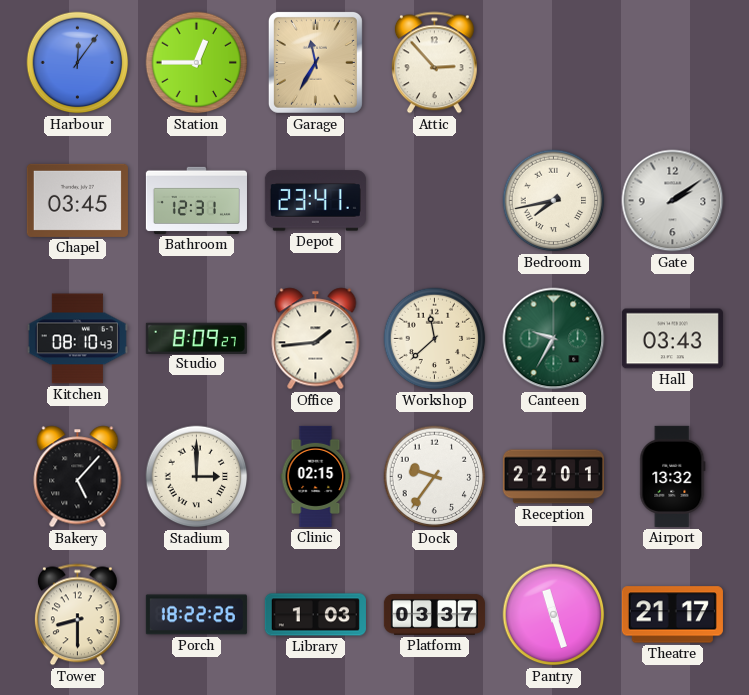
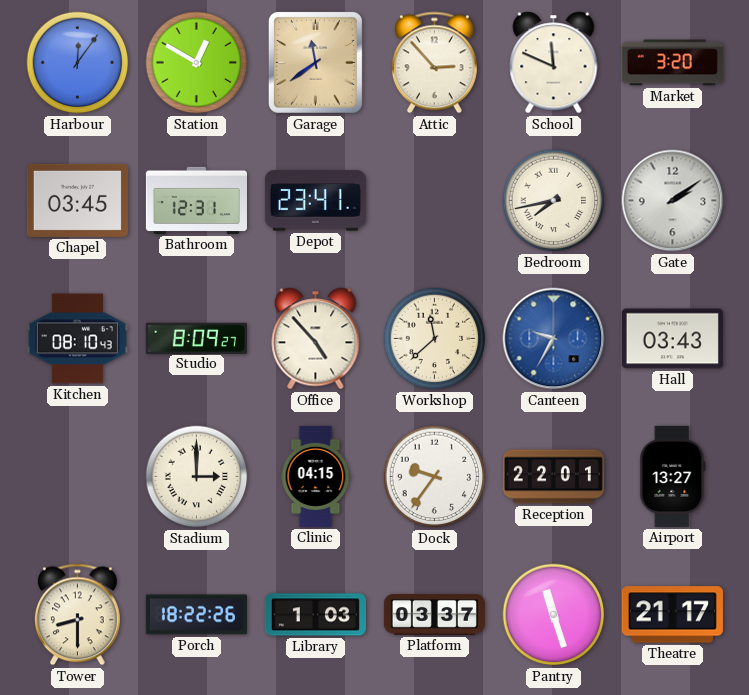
Station: 12:45 -> 12:50 (197, 63)
Garage: 11:35 -> 11:39 (315, 62)
School: none -> 11:49 (554, 63)
Market: none -> 3:20 (672, 63)
Office: 1:44 -> 4:53 (316, 339)
Canteen dial: green -> blue (554, 339)
Bakery: 5:07 -> none (78, 477)
Clinic: 02:15 -> 04:15 (316, 476)
Airport: 13:32 -> 13:27 (673, 476)
